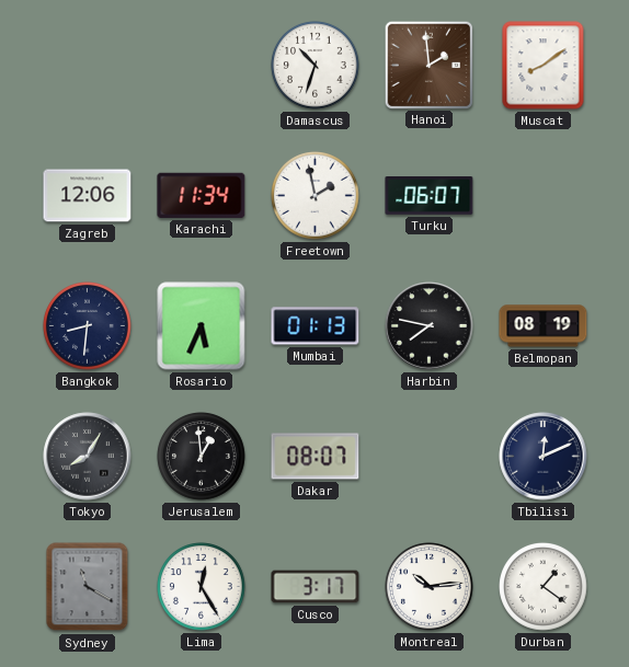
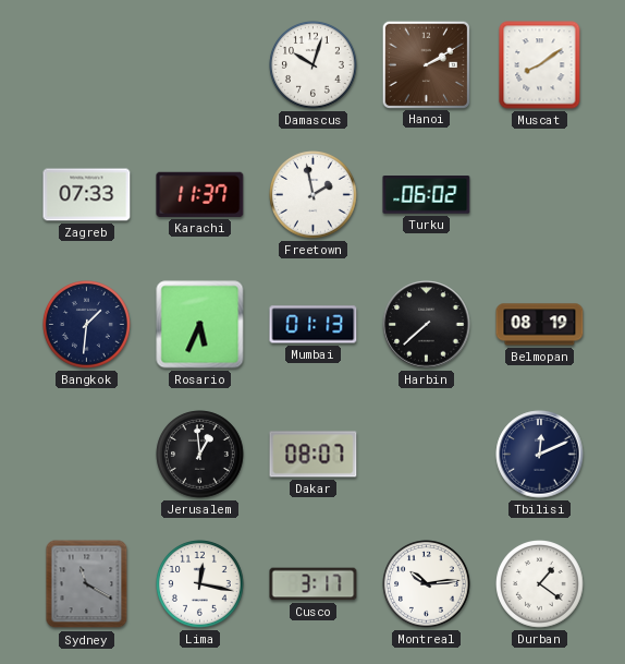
Damascus: 10:33 -> 10:03 (314, 65)
Hanoi: 1:59 -> 2:10 (426, 64)
Zagreb: 12:06 -> 07:33 (87, 195)
Karachi: 11:34 -> 11:37 (200, 194)
Turku: 06:07 -> 06:02 (427, 195)
Bangkok: 8:31 -> 1:31 (87, 325)
Harbin: 7:47 -> 7:38 (427, 325)
Tokyo: 8:05 -> none (88, 457)
Lima: 12:25 -> 12:17 (200, 584)
